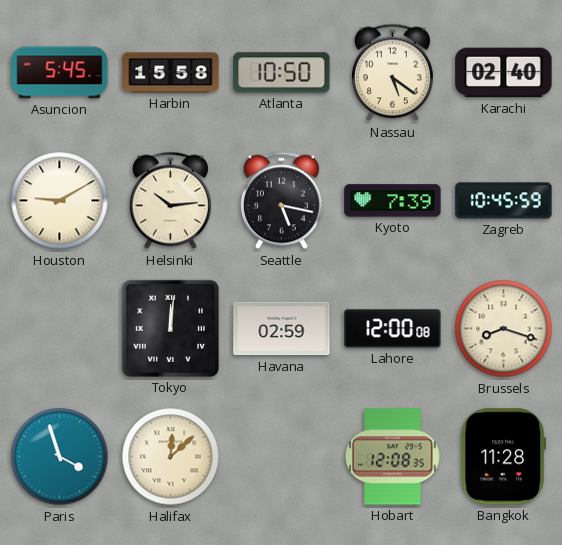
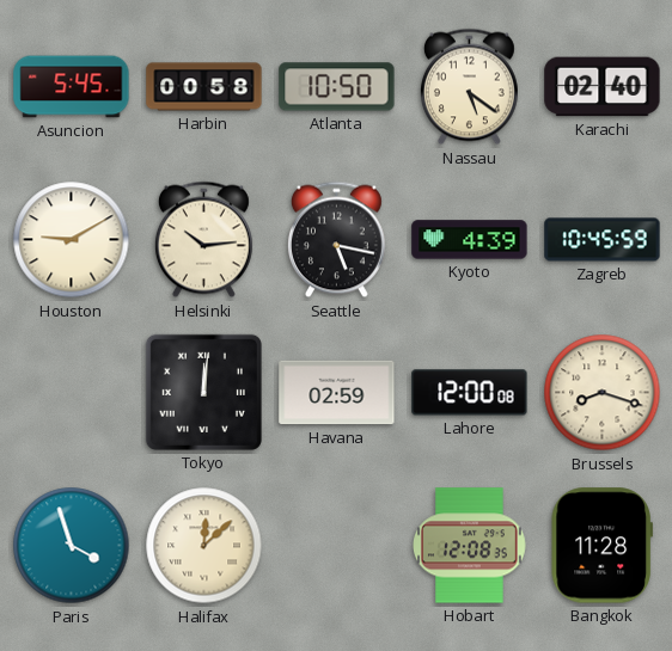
Harbin: 15:58 -> 00:58 (204, 87)
Kyoto: 7:39 -> 4:39 (470, 240)
